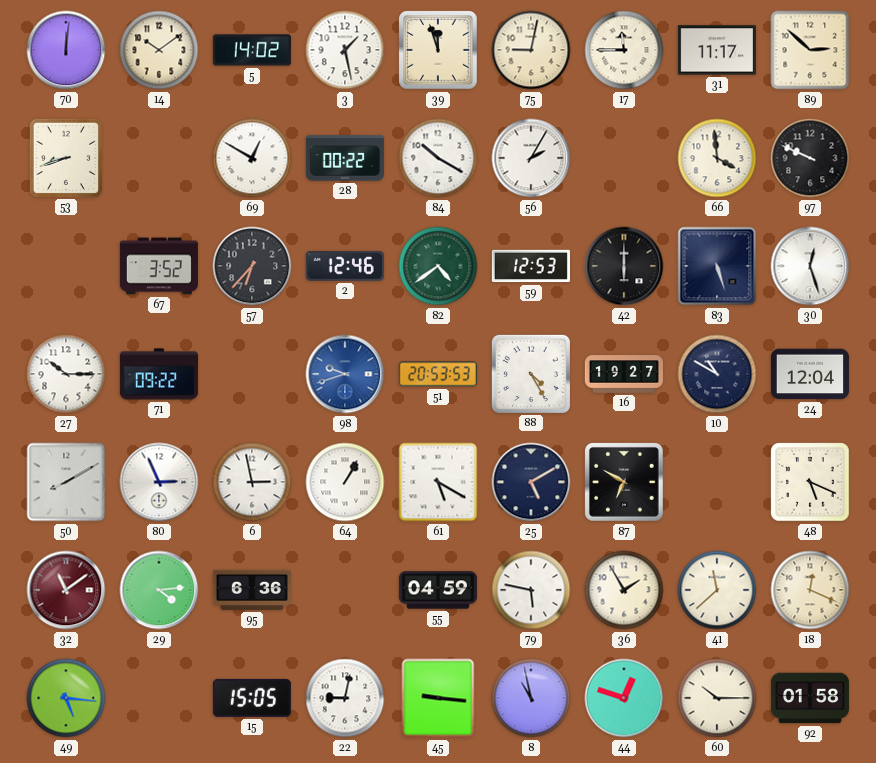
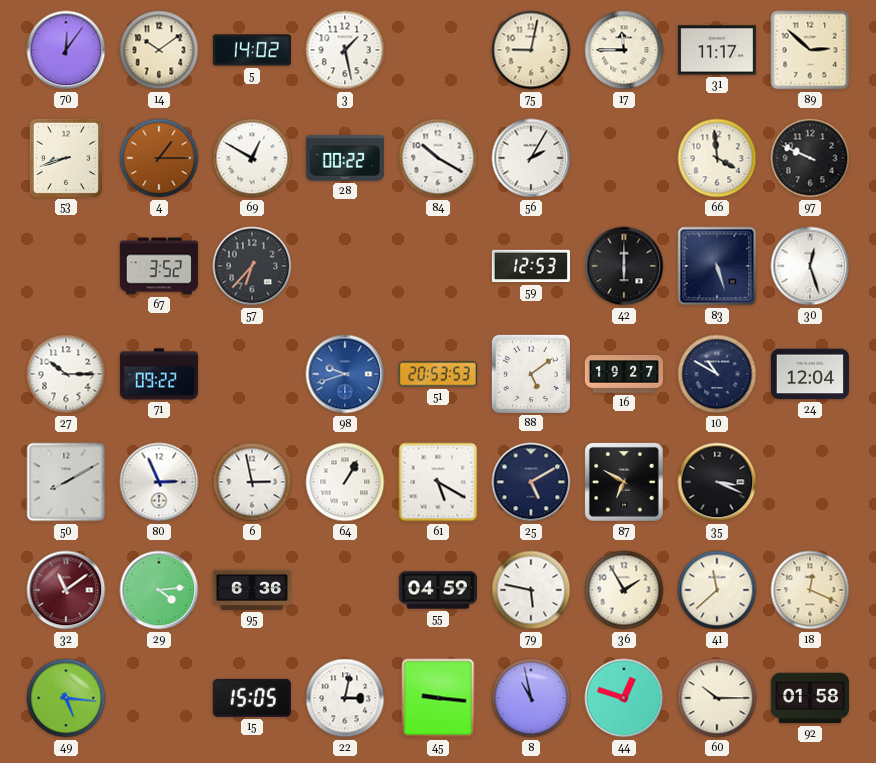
70: 12:01 -> 12:06 (66, 50)
39: 11:57 -> none (438, 50)
4: none -> 1:15 (159, 158)
2: 12:46 -> none (345, 266)
82: 4:39 -> none (438, 266)
88: 4:25 -> 5:09 (531, 374)
35: none -> 3:19 (717, 482)
48: 5:19 -> none (810, 482)
22: 9:02 -> 3:02 (345, 698)
